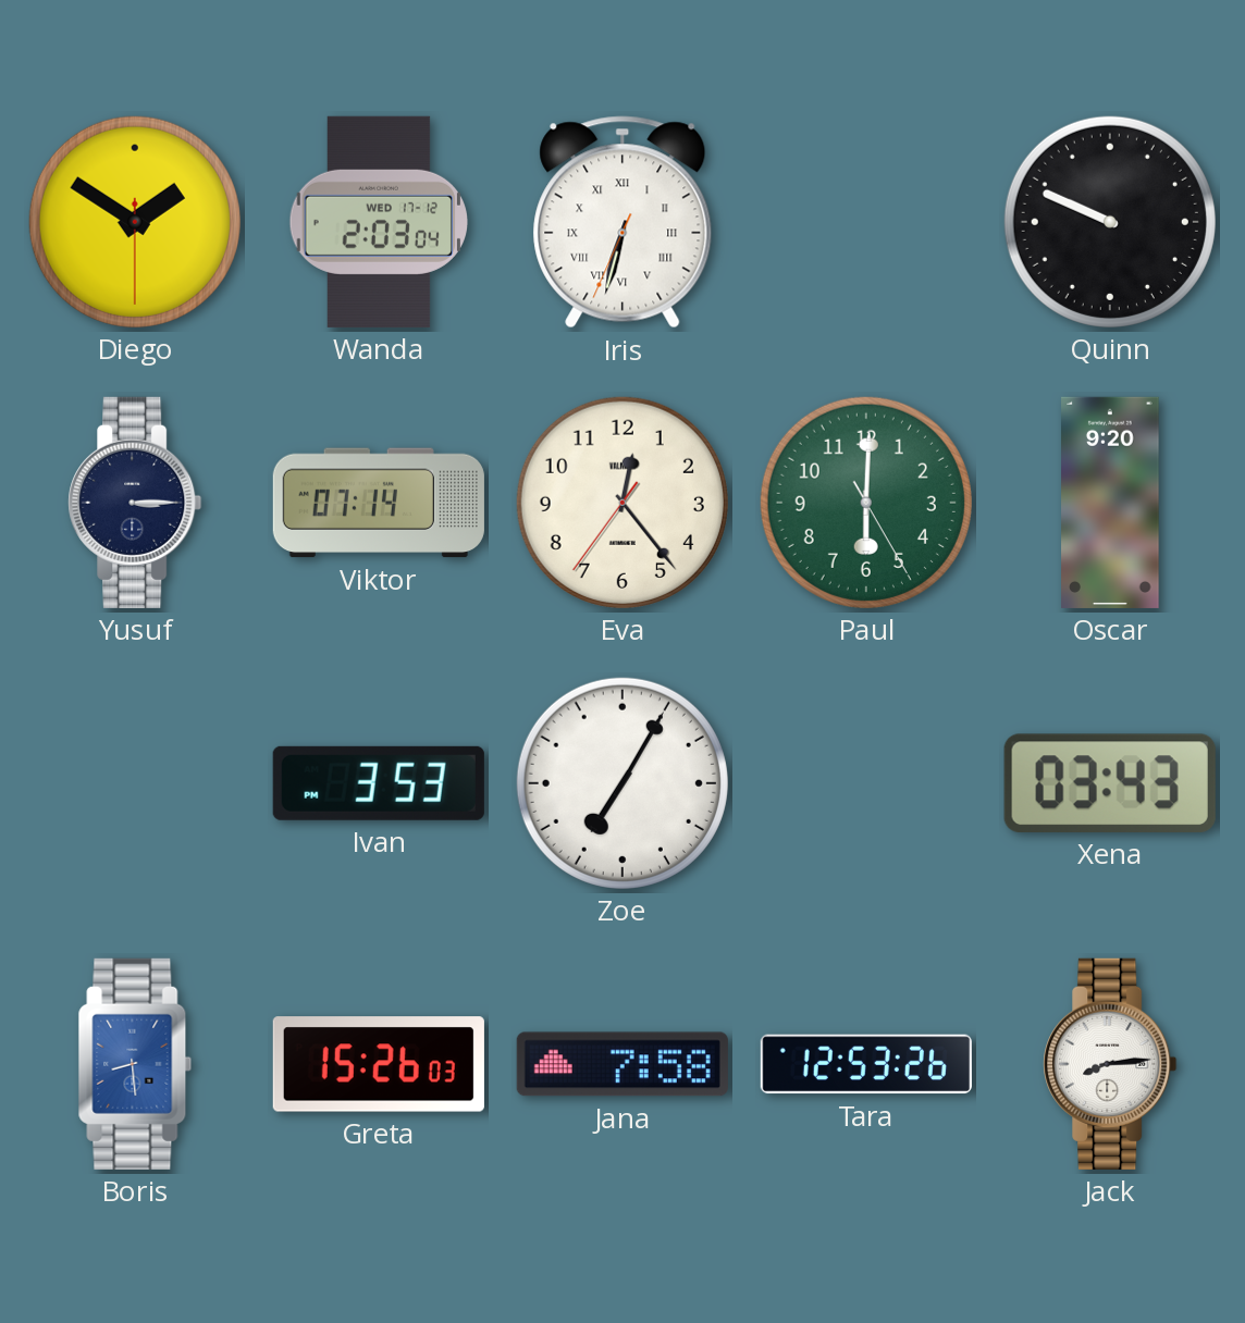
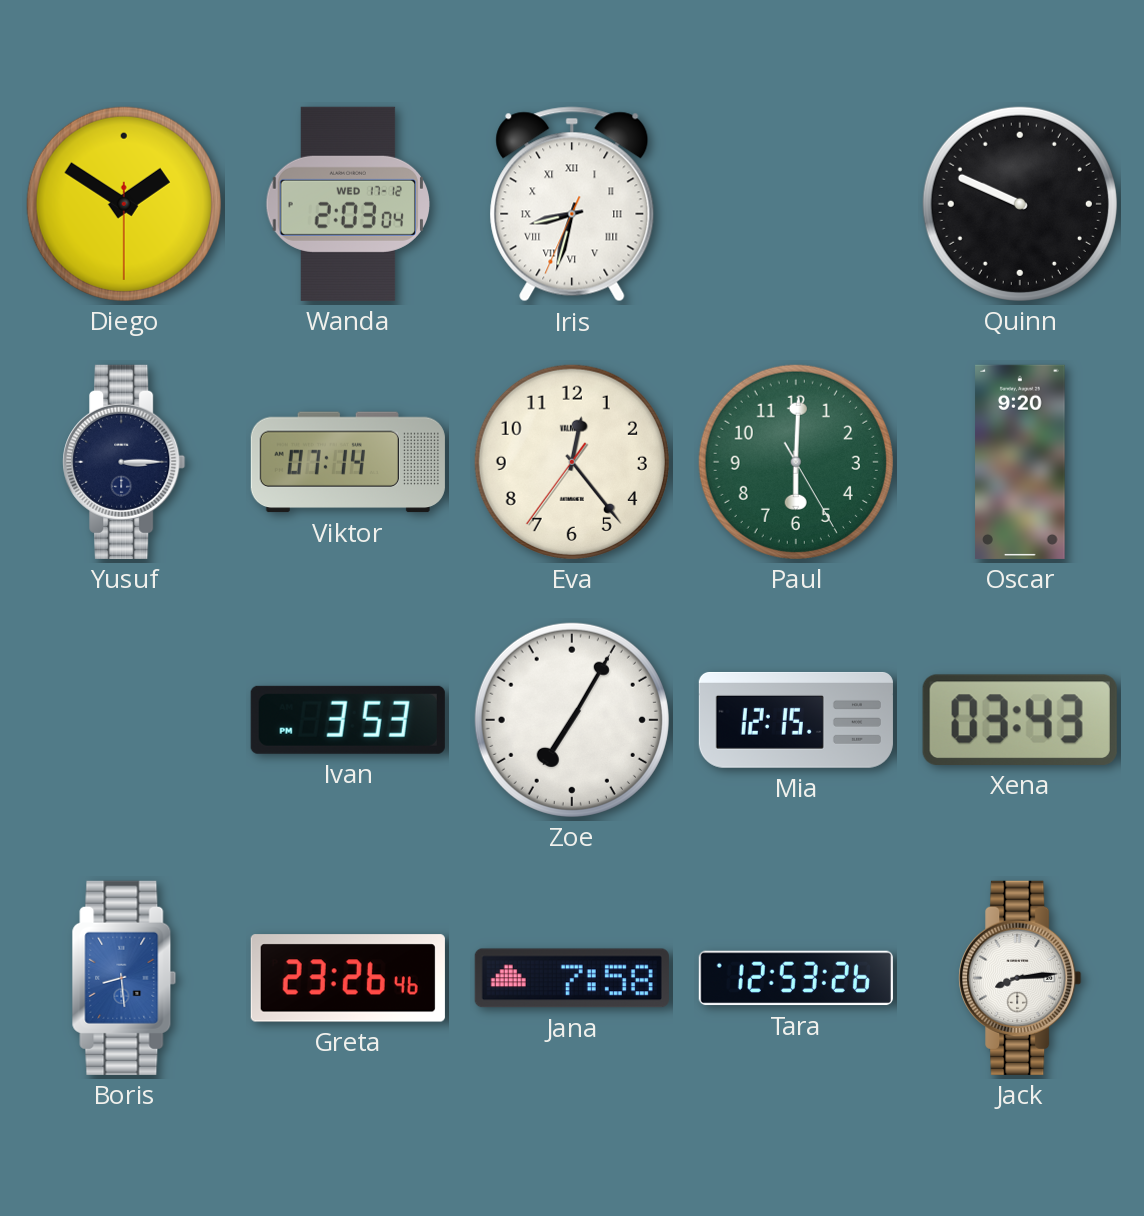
Iris: 6:32 -> 8:32 (572, 204)
Mia: none -> 12:15 (796, 720)
Greta: 15:26 -> 23:26 (348, 978)
